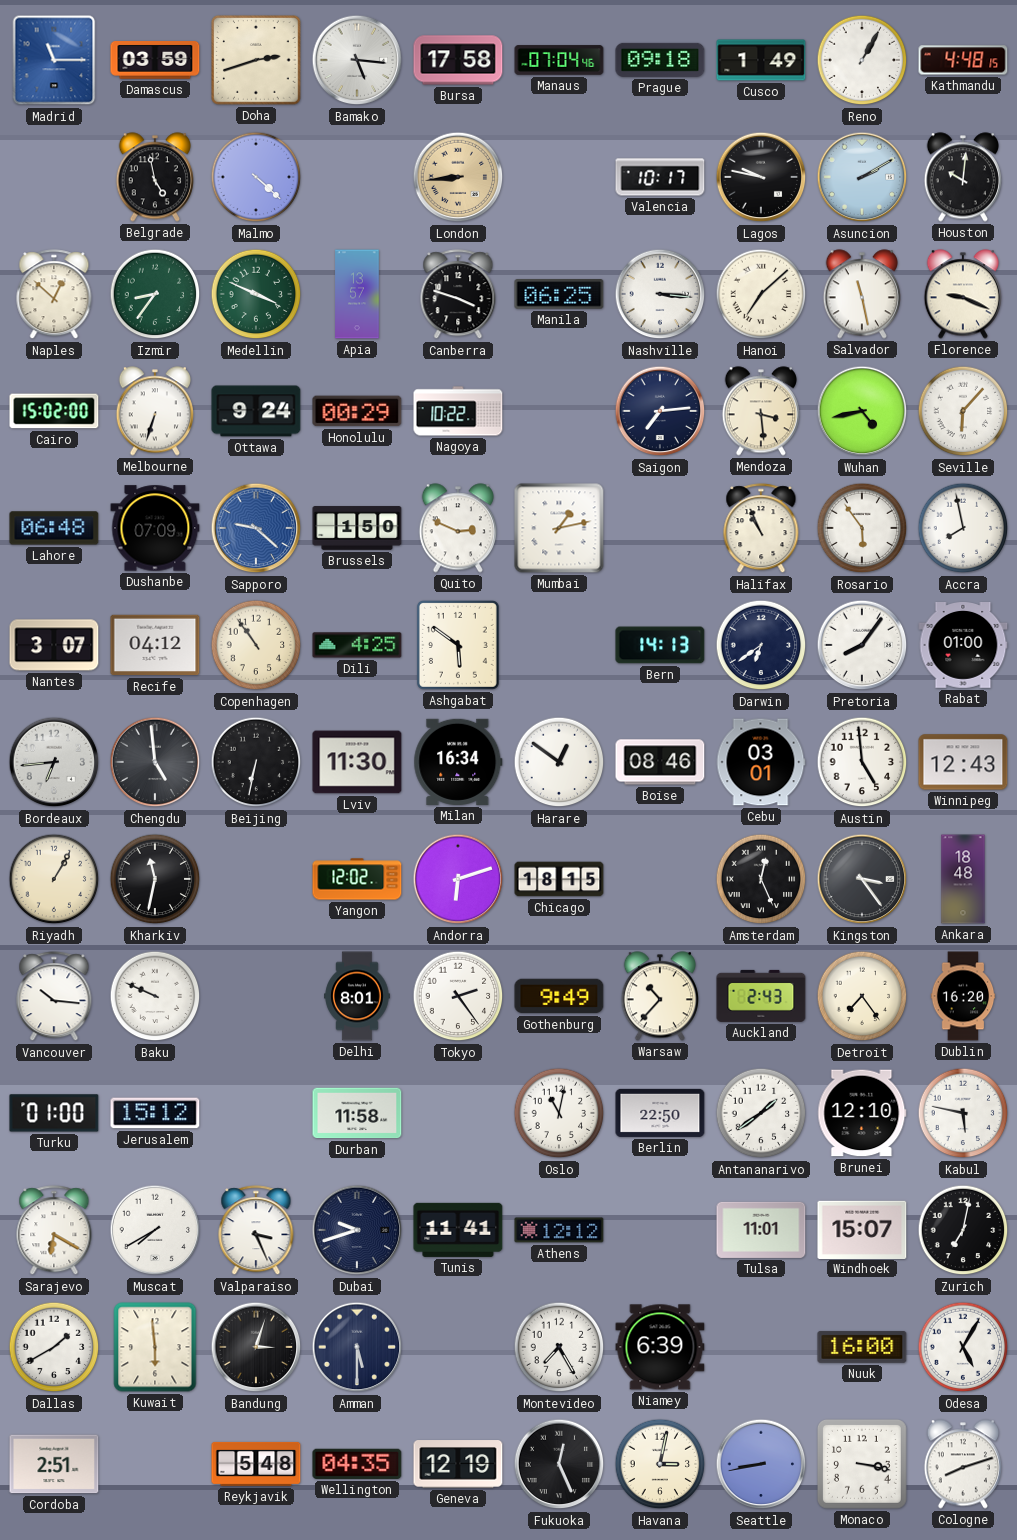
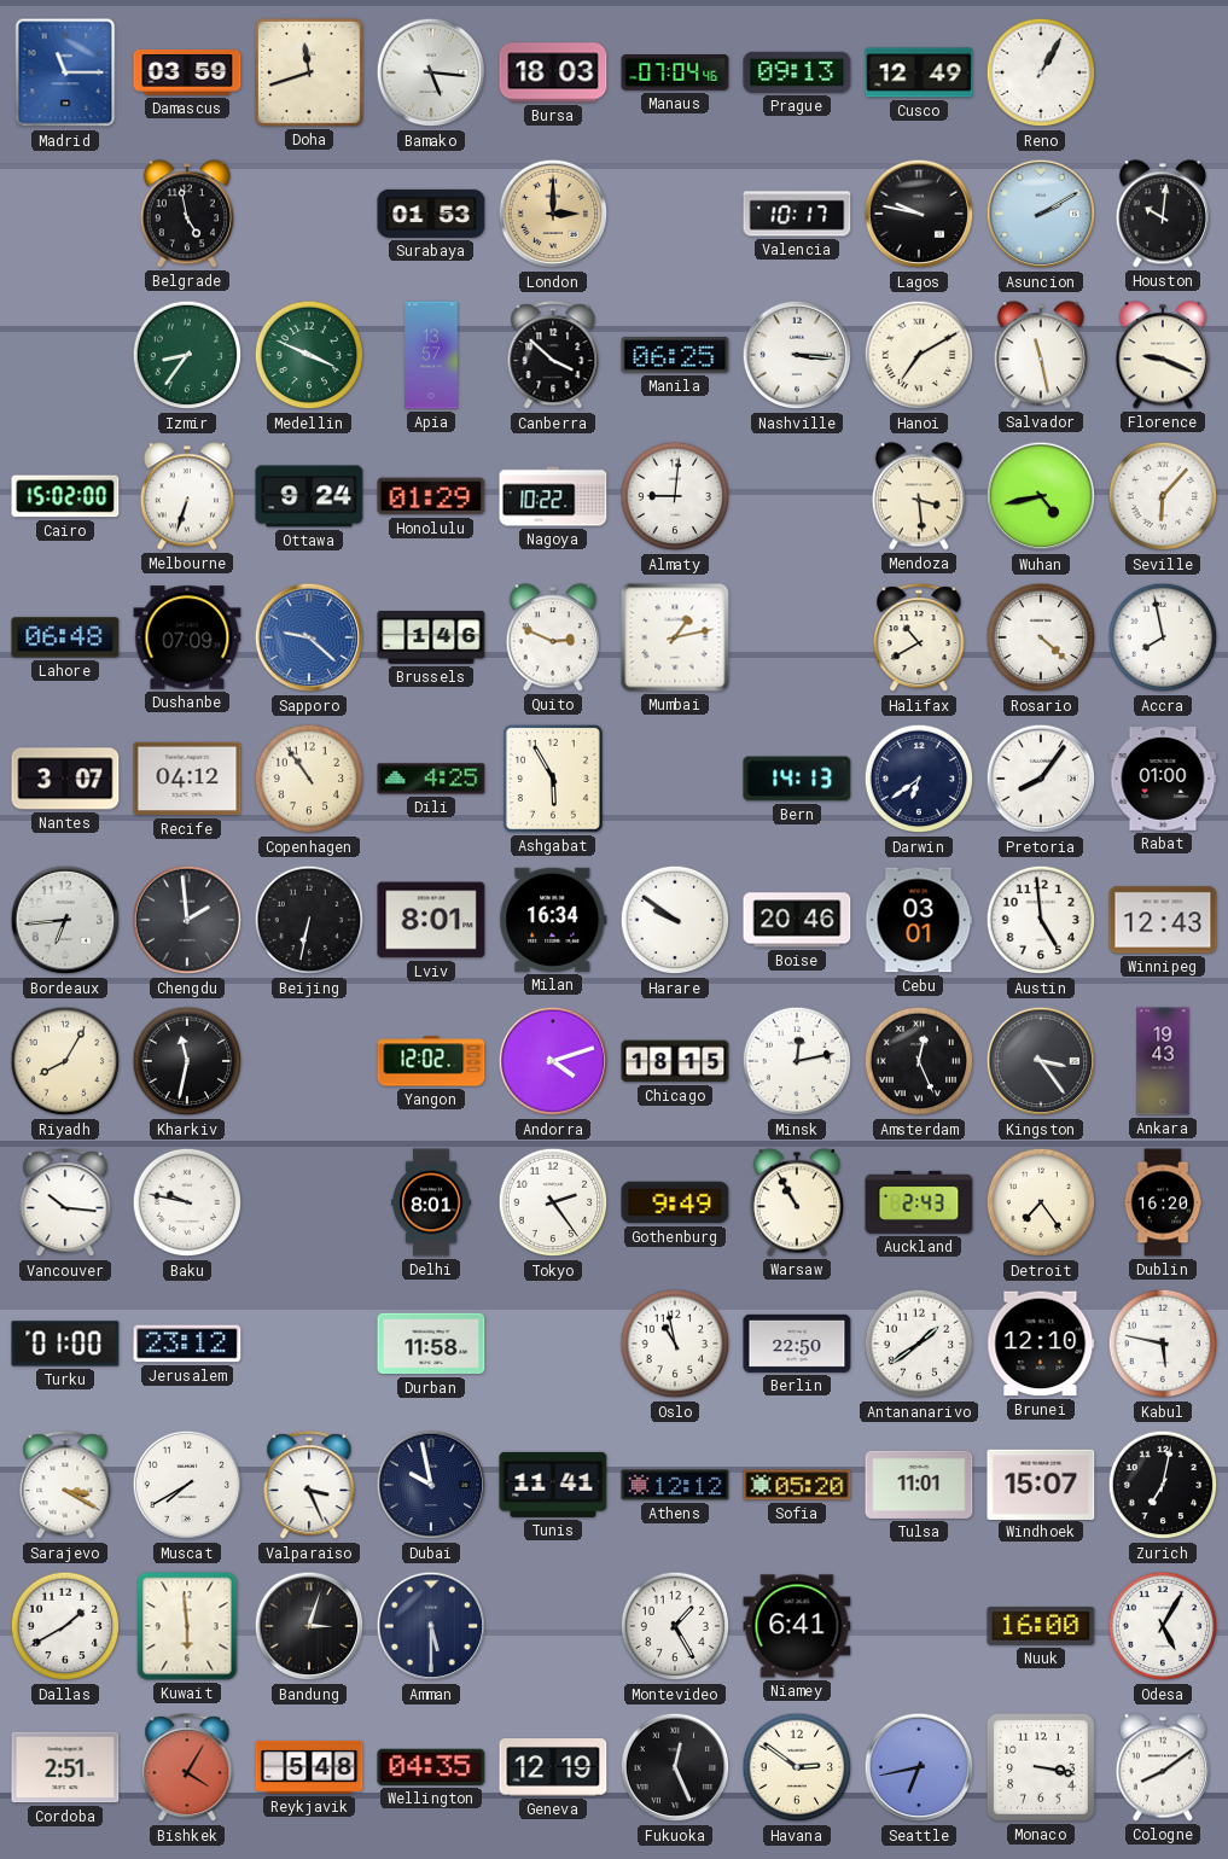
Doha: 2:42 -> 11:42 (310, 74)
Bursa: 17:58 -> 18:03 (553, 72)
Prague: 09:18 -> 09:13 (797, 72)
Cusco: 1:49 -> 12:49 (919, 72)
Kathmandu: 4:48 -> none (963, 60)
Malmo: 4:22 -> none (256, 177)
Surabaya: none -> 01:53 (431, 214)
London: 8:44 -> 3:00 (553, 214)
Naples: 12:52 -> none (54, 295)
Canberra: 3:48 -> 3:52 (553, 356)
Hanoi: 7:08 -> 7:10 (919, 355)
Honolulu: 00:29 -> 01:29 (431, 496)
Almaty: none -> 9:01 (675, 496)
Saigon: 7:14 -> none (660, 411)
Brussels: 1:50 -> 1:46 (431, 637)
Halifax: 10:56 -> 10:40 (919, 639)
Rosario: 5:54 -> 4:22 (1041, 637)
Ashgabat: 5:51 -> 5:55 (553, 779)
Chengdu: 4:59 -> 1:59 (187, 920)
Lviv: 11:30 -> 8:01 (431, 920)
Harare: 12:51 -> 9:51 (675, 920)
Boise: 08:46 -> 20:46 (797, 920)
Riyadh: 1:05 -> 8:05 (65, 1061)
Andorra: 6:12 -> 4:12 (553, 1061)
Minsk: none -> 12:13 (797, 1061)
Ankara: 18:48 -> 19:43 (1163, 1061)
Baku: 9:49 -> 9:47 (187, 1202)
Warsaw: 10:37 -> 10:55 (796, 1202)
Jerusalem: 15:12 -> 23:12 (187, 1344)
Oslo: 11:02 -> 10:58 (675, 1344)
Sarajevo: 6:20 -> 3:20 (65, 1486)
Dubai: 9:42 -> 9:58 (431, 1485)
Sofia: none -> 05:20 (797, 1485)
Montevideo: 7:25 -> 1:25 (675, 1626)
Niamey: 6:39 -> 6:41 (797, 1626)
Bishkek: none -> 4:05 (187, 1768)
Havana: 3:02 -> 2:51 (797, 1767)
Seattle: 8:43 -> 6:43 (919, 1767)
Cologne: 8:12 -> 8:09 (1162, 1767)
